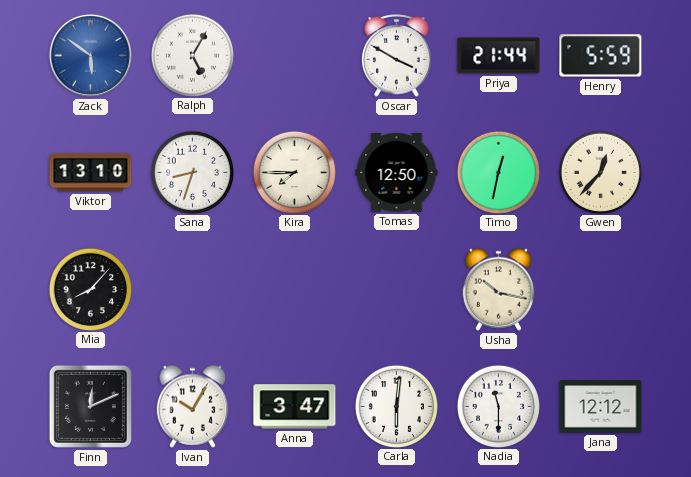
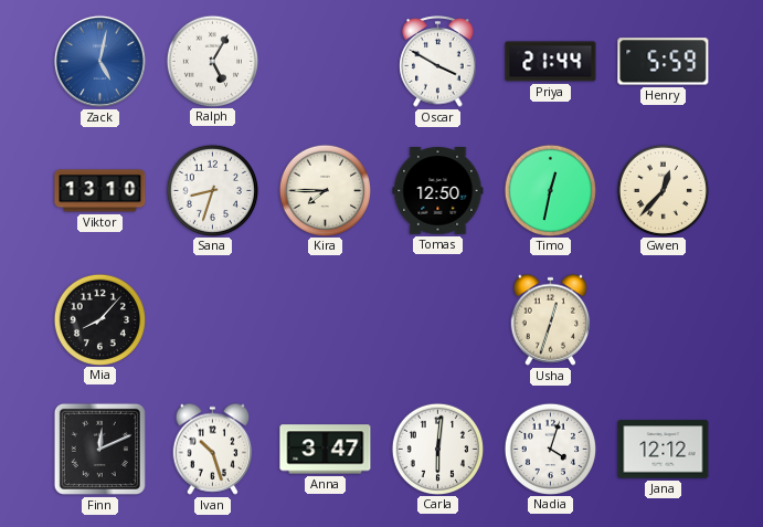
Zack: 5:51 -> 5:02 (99, 61)
Usha: 10:17 -> 12:33 (551, 319)
Ivan: 10:05 -> 10:27 (213, 449)
Nadia: 11:30 -> 4:03 (550, 449)
